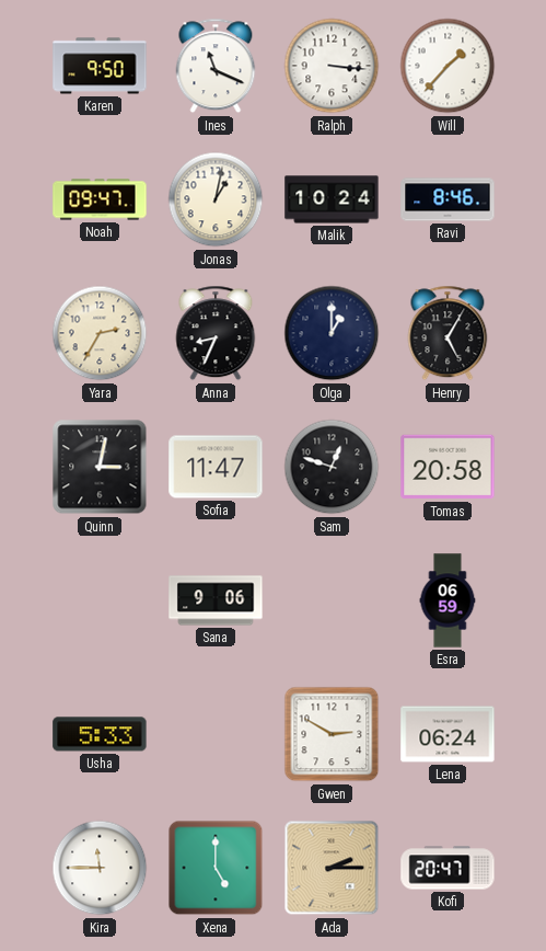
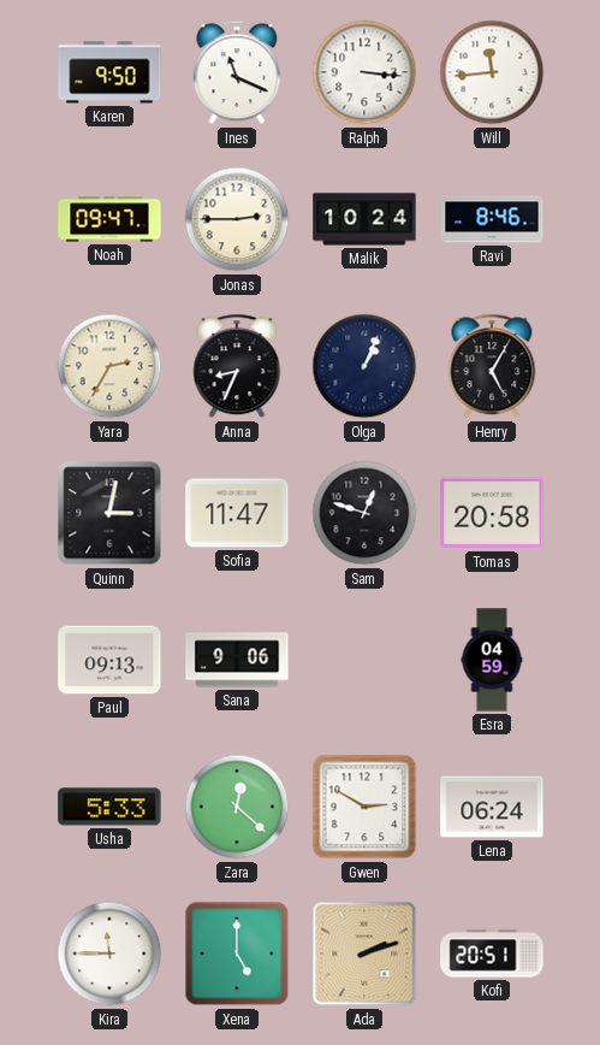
Will: 1:37 -> 11:44 (492, 72)
Jonas: 1:02 -> 2:45 (237, 219)
Olga: 1:00 -> 1:04 (364, 366)
Paul: none -> 09:13 (109, 660)
Esra: 06:59 -> 04:59 (492, 660)
Zara: none -> 12:22 (237, 807)
Ada: 2:15 -> 2:12 (364, 954)
Kofi: 20:47 -> 20:51 (492, 954)
